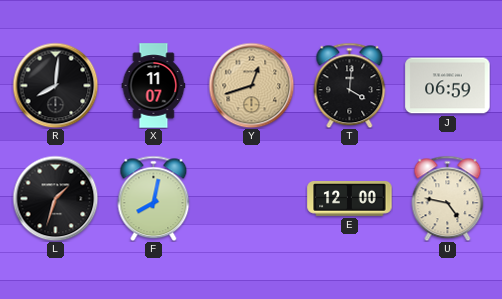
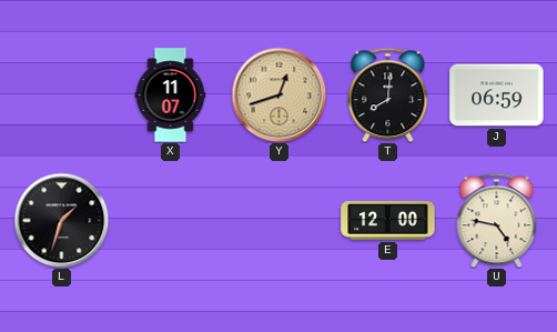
R: 8:01 -> none (55, 85)
T: 4:01 -> 8:01 (388, 94)
F: 8:02 -> none (154, 198)
